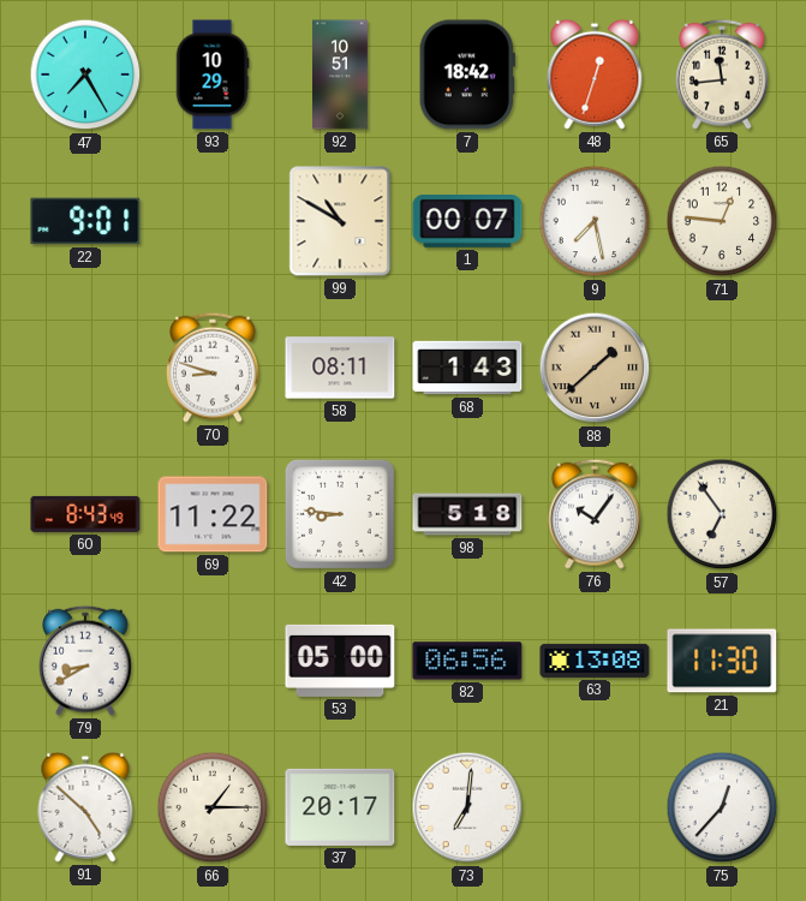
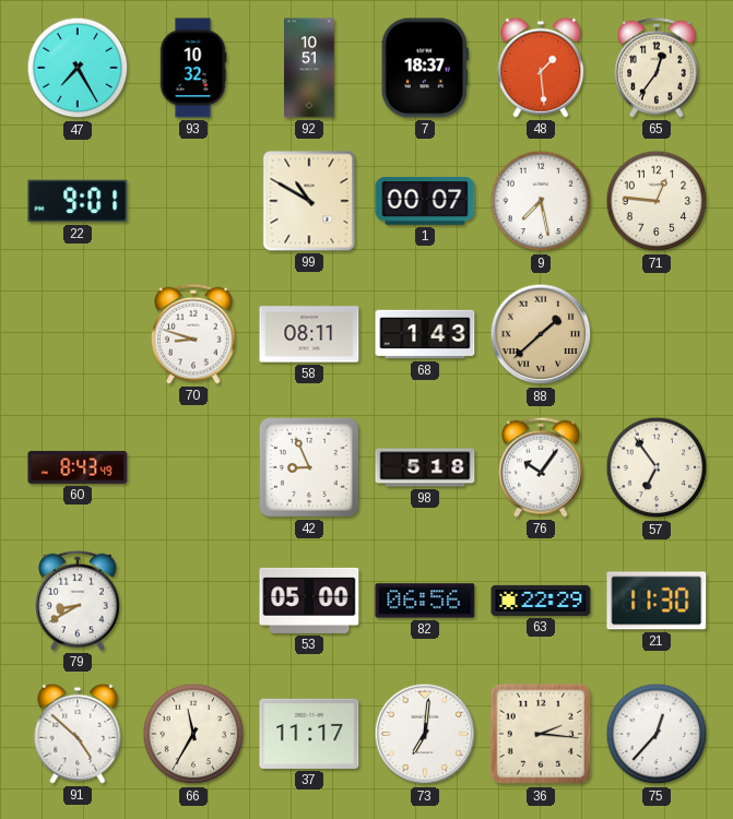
93: 10:29 -> 10:32 (193, 68)
7: 18:42 -> 18:37 (425, 68)
48: 12:33 -> 1:29 (541, 68)
65: 11:44 -> 12:36 (658, 68)
69: 11:22 -> none (213, 514)
42: 8:46 -> 8:56 (309, 467)
63: 13:08 -> 22:29 (541, 601)
66: 1:15 -> 11:35 (193, 734)
37: 20:17 -> 11:17 (309, 734)
36: none -> 2:16 (541, 734)
